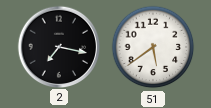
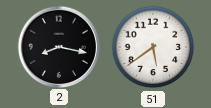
2: 7:17 -> 8:17 (58, 46)
